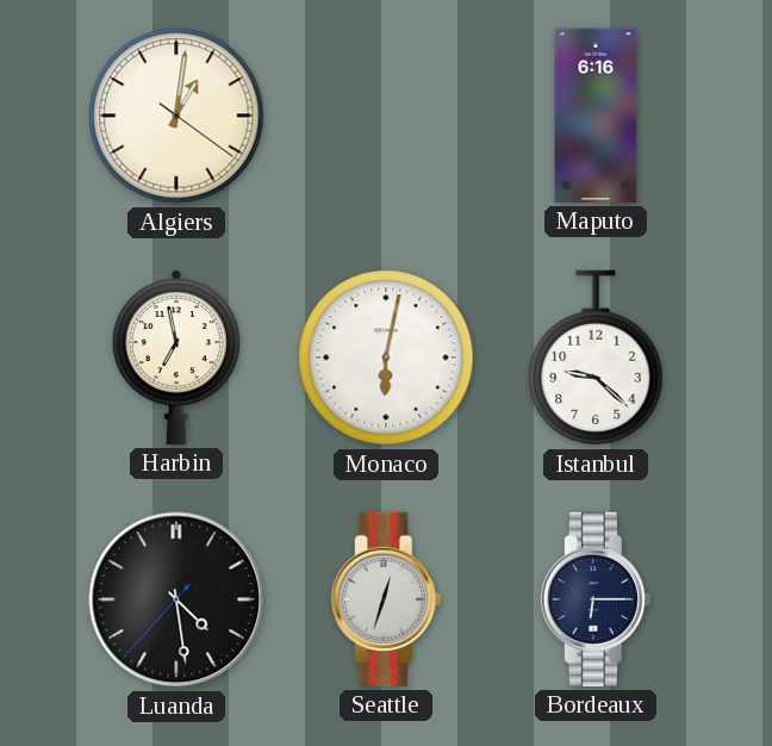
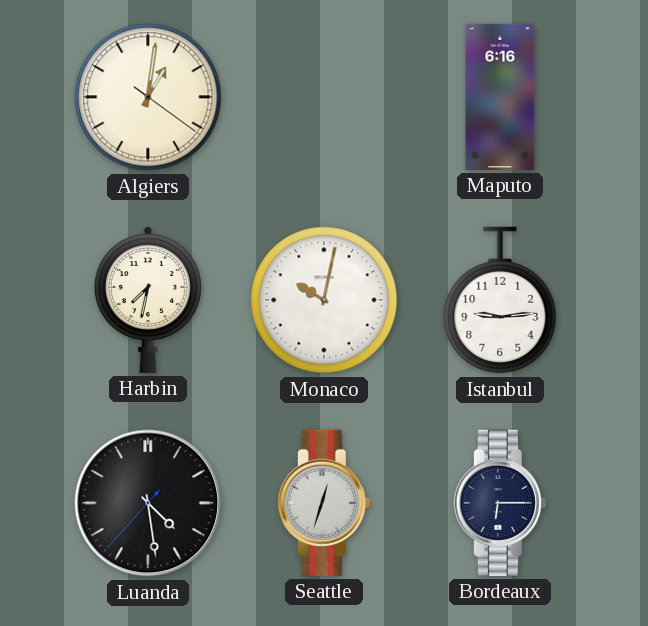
Harbin: 6:58 -> 7:32 (148, 300)
Monaco: 6:02 -> 10:02 (324, 300)
Istanbul: 9:22 -> 9:14 (500, 300)
